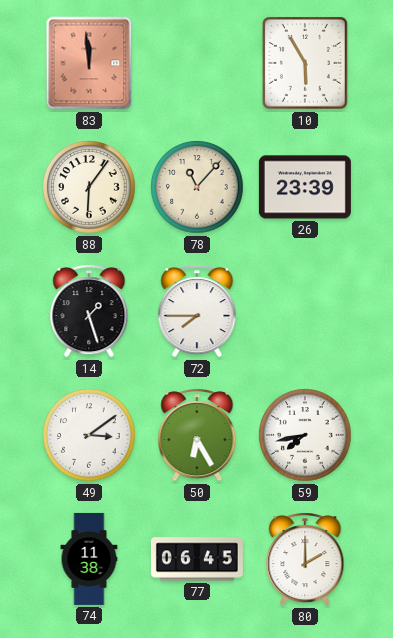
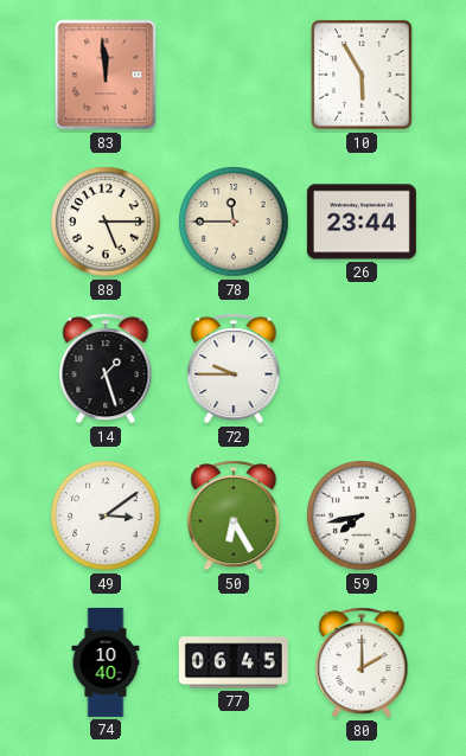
88: 6:06 -> 5:15 (106, 222)
78: 11:07 -> 11:45 (234, 222)
26: 23:39 -> 23:44 (362, 222)
72: 7:45 -> 9:45 (234, 369)
74: 11:38 -> 10:40 (106, 662)
